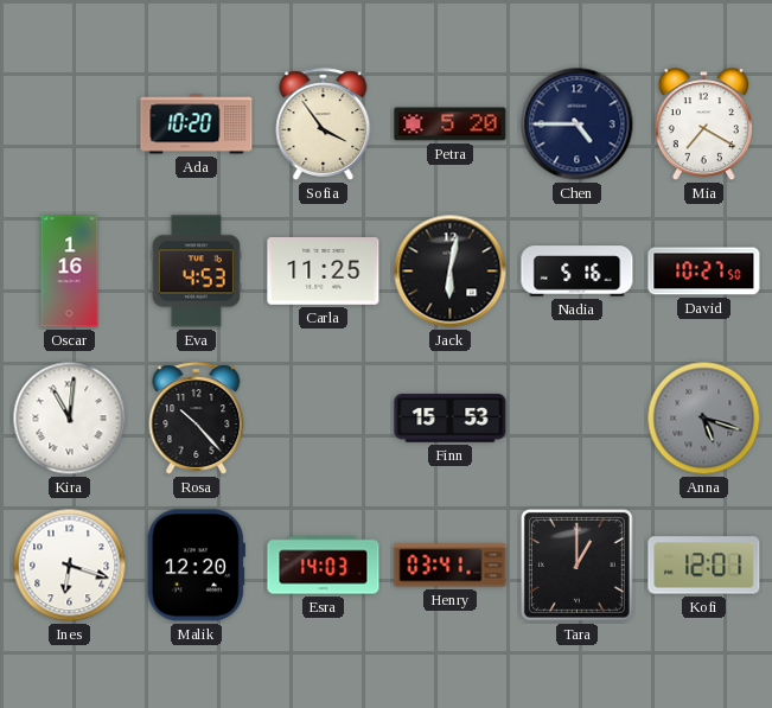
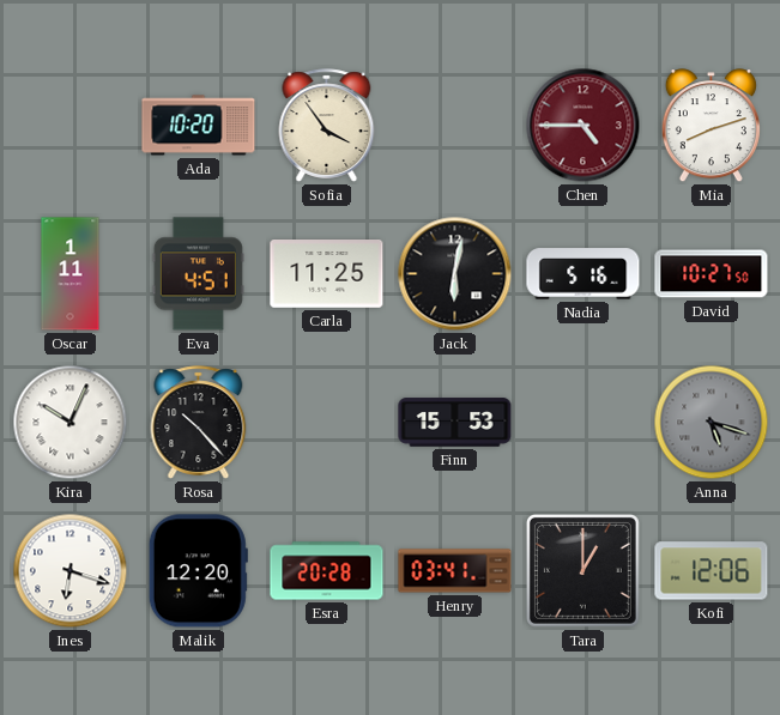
Petra: 5:20 -> none (451, 125)
Chen dial: navy -> burgundy (584, 126)
Mia: 7:20 -> 8:12 (711, 126)
Oscar: 1:16 -> 1:11 (71, 274)
Eva: 4:53 -> 4:51 (198, 274)
Kira: 11:01 -> 10:04 (71, 423)
Esra: 14:03 -> 20:28 (327, 571)
Kofi: 12:01 -> 12:06 (712, 571)
